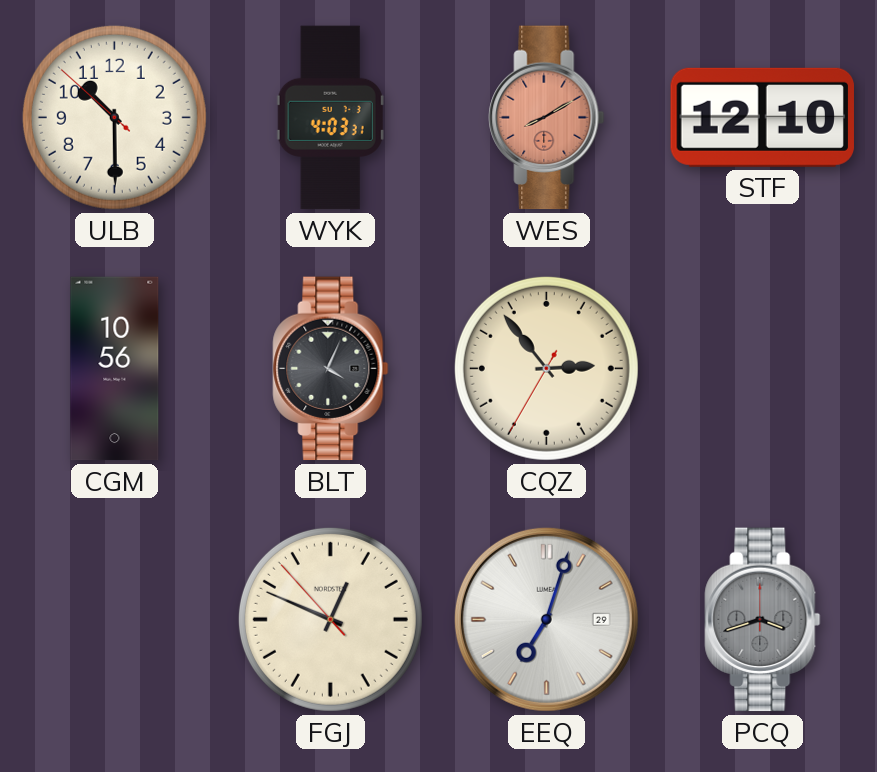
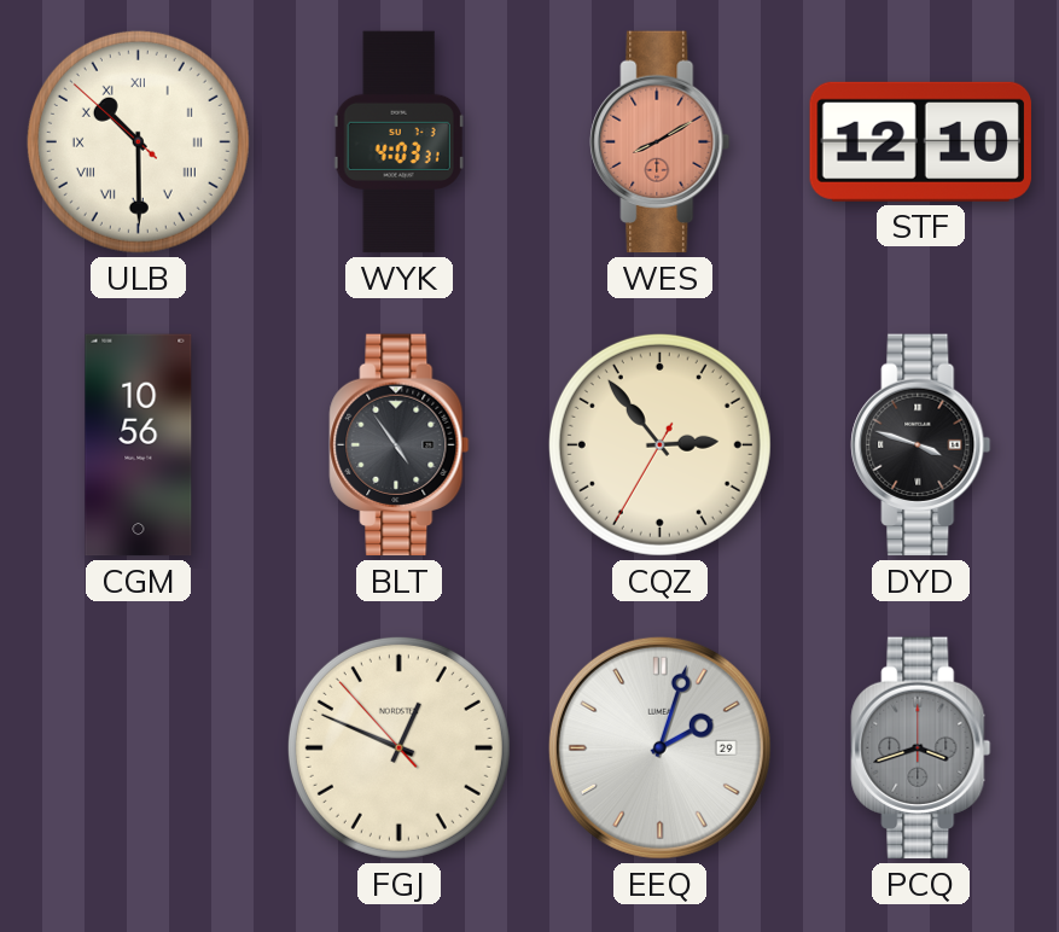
ULB numerals: Arabic -> Roman (138, 141)
BLT: 4:04 -> 4:54 (400, 445)
DYD: none -> 3:48 (921, 445)
EEQ: 7:03 -> 2:03 (659, 747)
